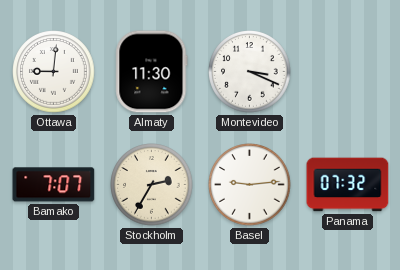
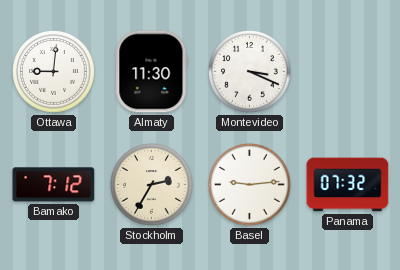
Bamako: 7:07 -> 7:12 (54, 185)
